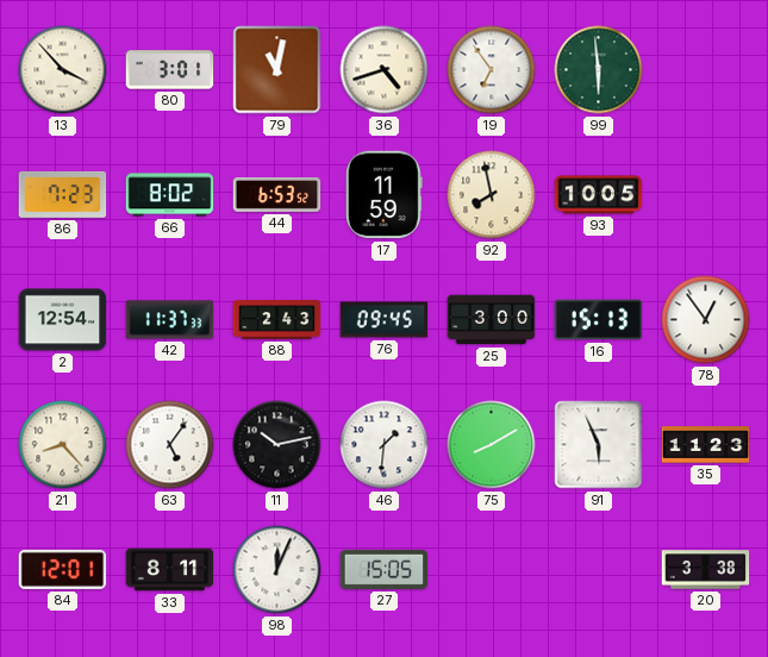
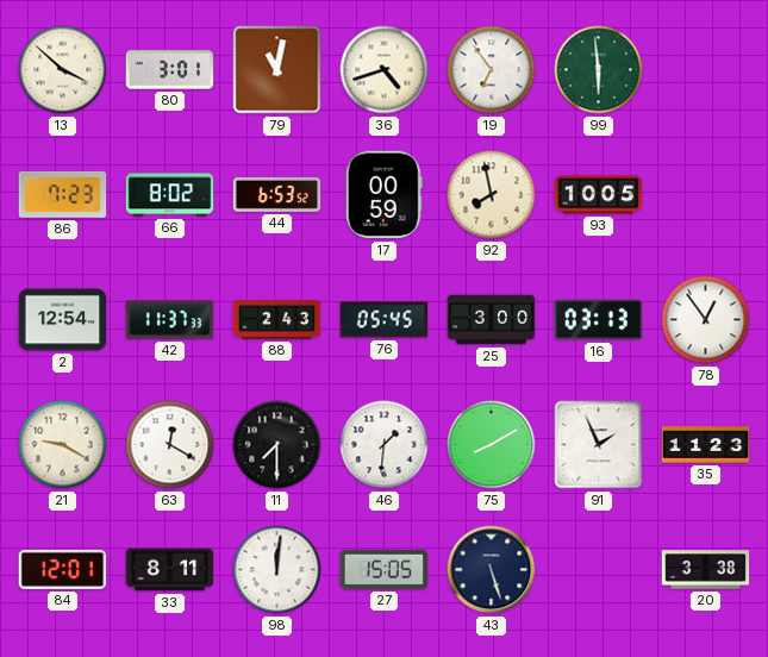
13: 3:53 -> 3:52 (63, 70)
17: 11:59 -> 00:59 (383, 195)
76: 09:45 -> 05:45 (385, 320)
16: 15:13 -> 03:13 (599, 320)
21: 8:23 -> 9:20 (63, 445)
63: 5:06 -> 12:20 (170, 445)
11: 10:13 -> 7:30 (277, 445)
91: 5:56 -> 1:56 (599, 445)
98: 12:04 -> 12:01 (277, 570)
43: none -> 5:27 (492, 570)
